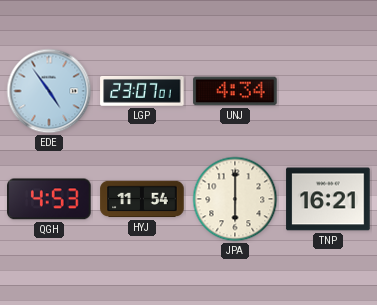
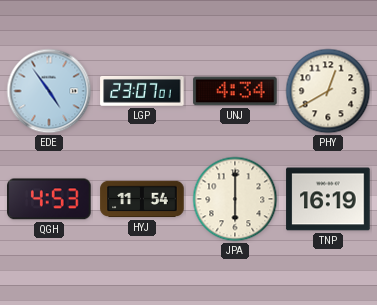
PHY: none -> 12:40 (328, 91)
TNP: 16:21 -> 16:19 (328, 199)
